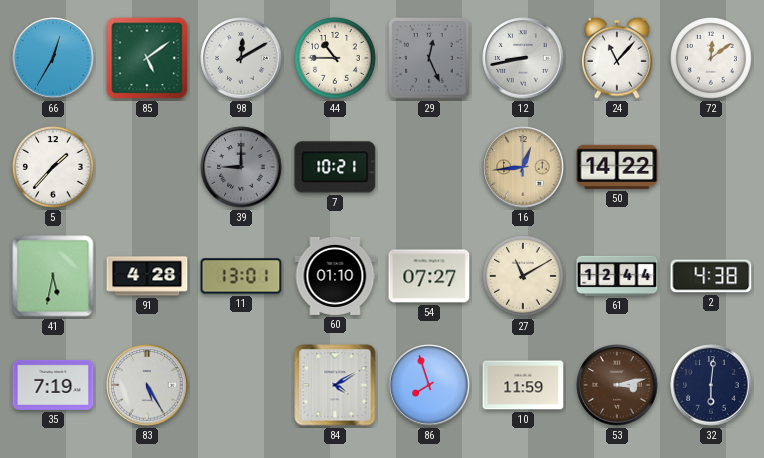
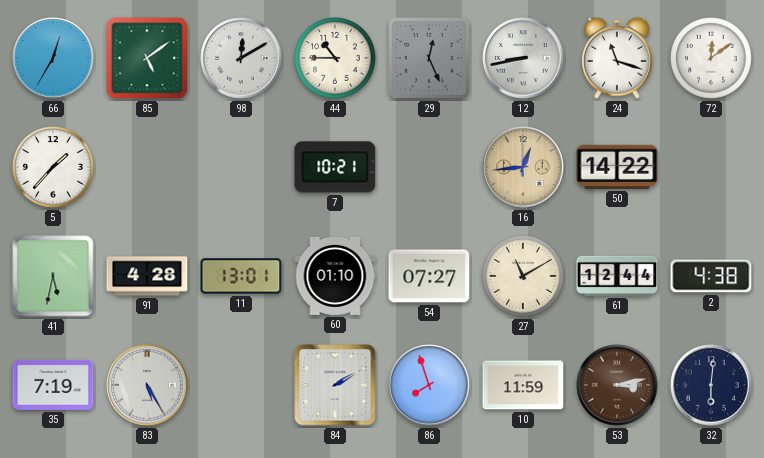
24: 11:07 -> 11:18 (617, 58)
39: 9:00 -> none (241, 167)
84: 4:10 -> 2:10 (335, 385)
